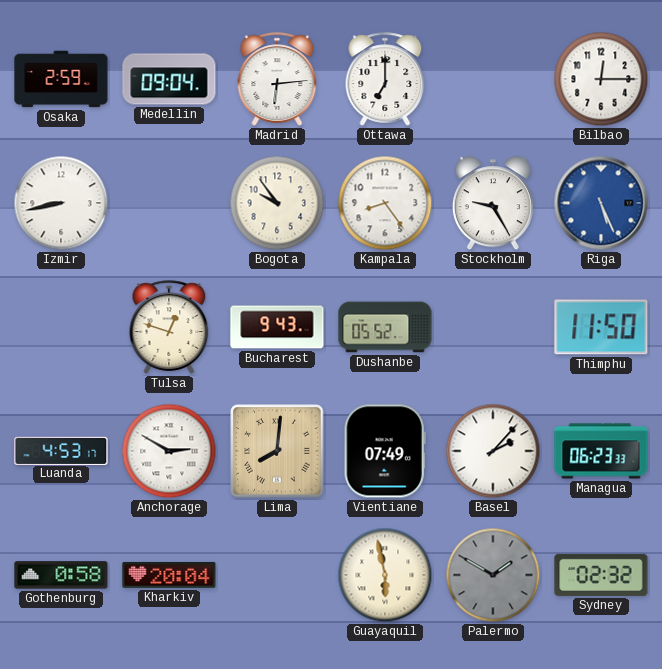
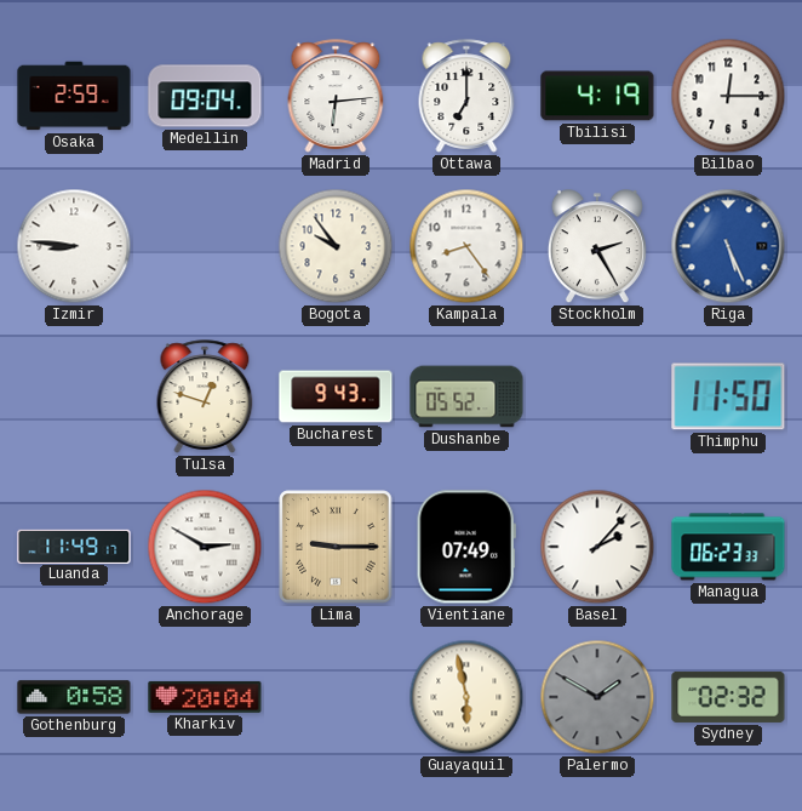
Tbilisi: none -> 4:19 (597, 96)
Izmir: 8:43 -> 8:46 (74, 246)
Stockholm: 9:25 -> 2:25 (597, 247)
Luanda: 4:53 -> 11:49 (74, 546)
Lima: 8:01 -> 9:15 (336, 547)
